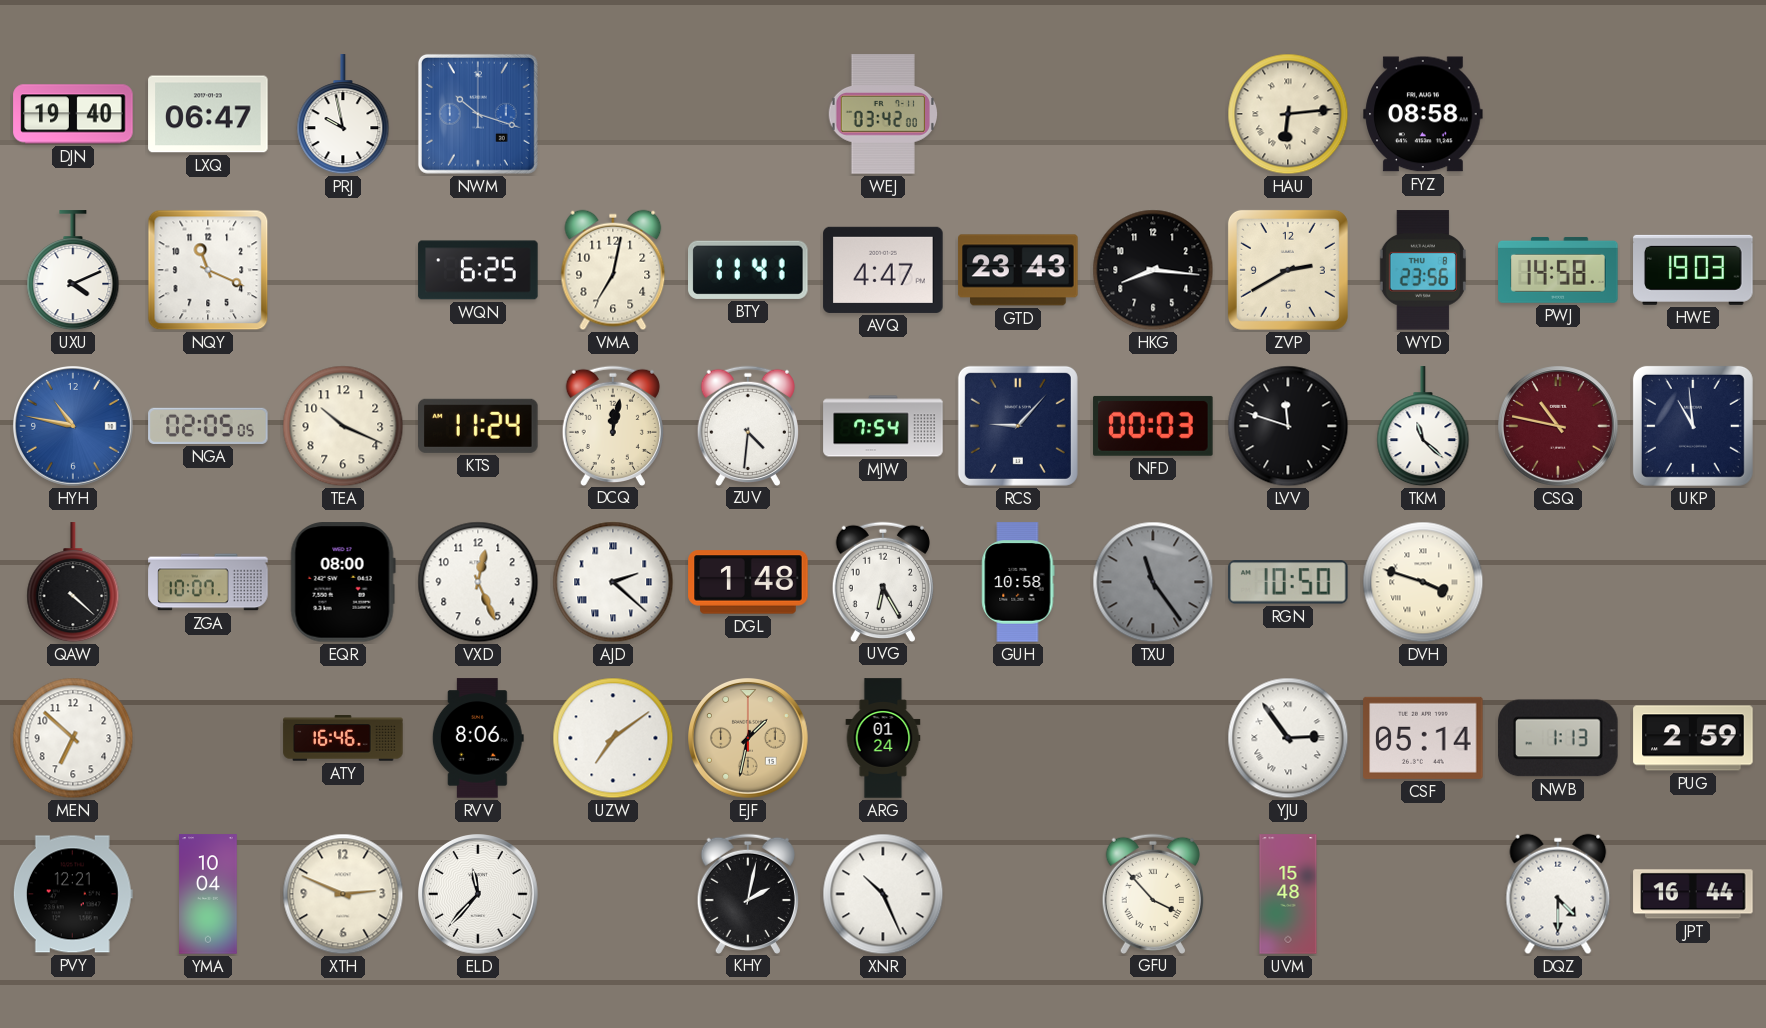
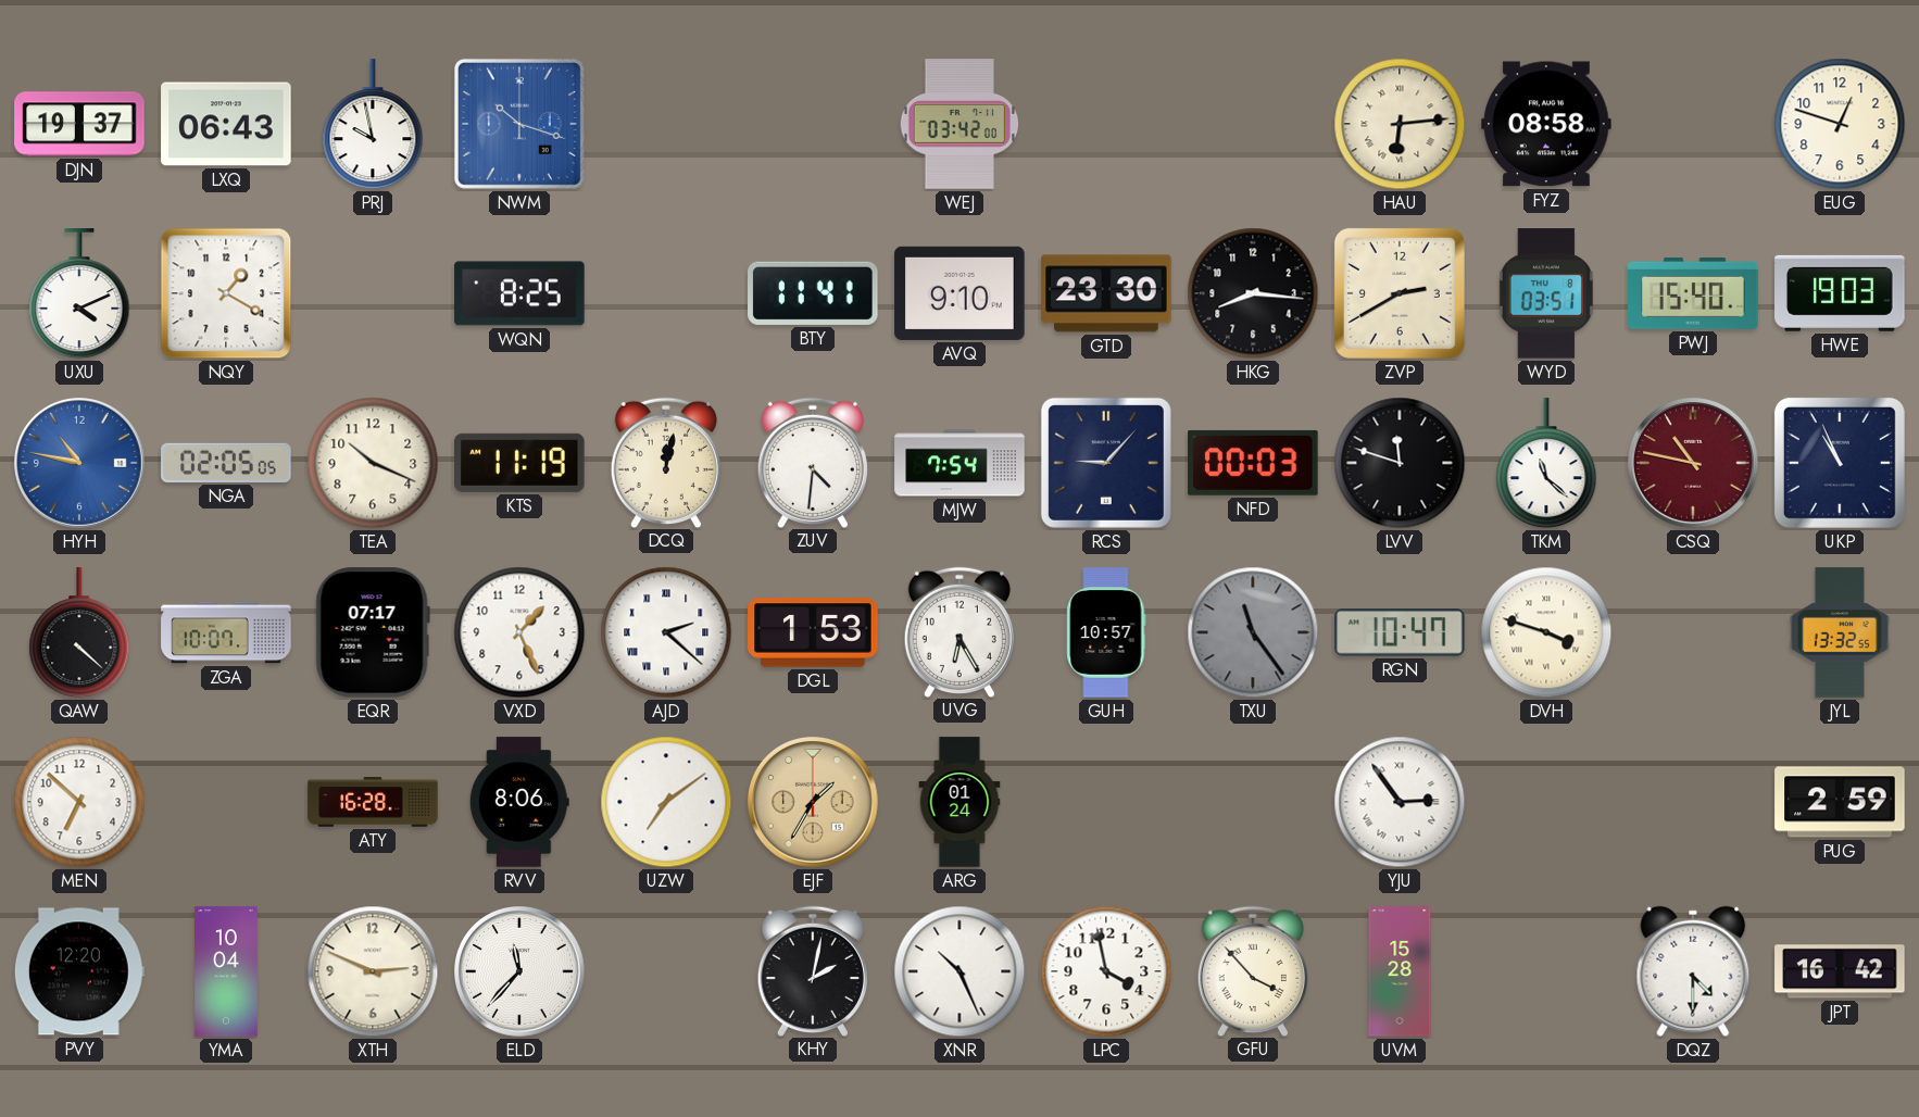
DJN: 19:40 -> 19:37 (79, 124)
LXQ: 06:47 -> 06:43 (226, 124)
EUG: none -> 12:48 (1840, 124)
NQY: 11:19 -> 1:20 (226, 293)
WQN: 6:25 -> 8:25 (519, 293)
VMA: 7:02 -> none (613, 270)
AVQ: 4:47 -> 9:10 (959, 293)
GTD: 23:43 -> 23:30 (1106, 293)
WYD: 23:56 -> 03:51 (1546, 293)
PWJ: 14:58 -> 15:40 (1693, 293)
KTS: 11:24 -> 11:19 (519, 463)
UKP: 10:59 -> 10:56 (1840, 463)
EQR: 08:00 -> 07:17 (373, 632)
VXD: 12:26 -> 1:26 (519, 632)
DGL: 1:48 -> 1:53 (813, 632)
GUH: 10:58 -> 10:57 (1106, 632)
RGN: 10:50 -> 10:47 (1400, 632)
JYL: none -> 13:32 (1840, 632)
ATY: 16:46 -> 16:28 (373, 802)
EJF: 1:32 -> 1:35 (814, 803)
CSF: 05:14 -> none (1423, 738)
NWB: 1:13 -> none (1558, 738)
PVY: 12:21 -> 12:20 (79, 971)
LPC: none -> 3:58 (1106, 971)
UVM: 15:48 -> 15:28 (1400, 971)
JPT: 16:44 -> 16:42 (1840, 971)
